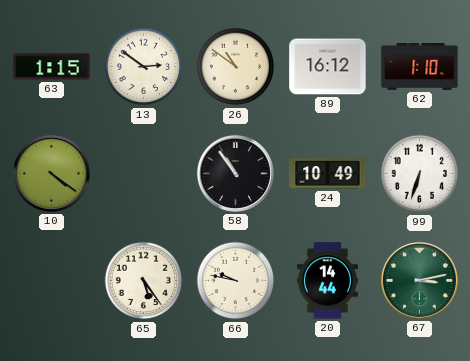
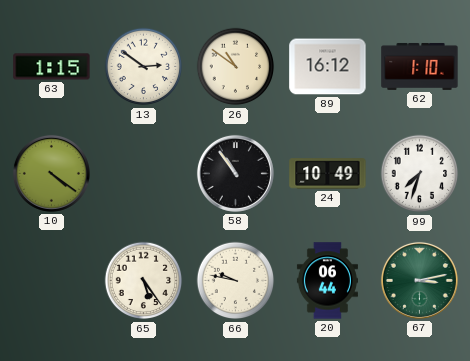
99: 6:33 -> 7:33 (420, 174)
20: 14:44 -> 06:44 (327, 281)
